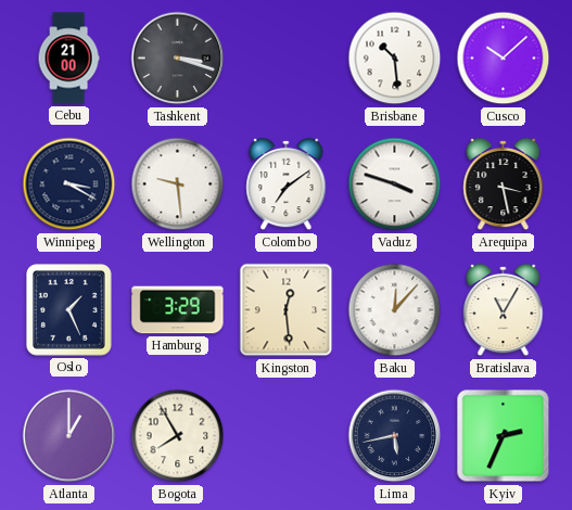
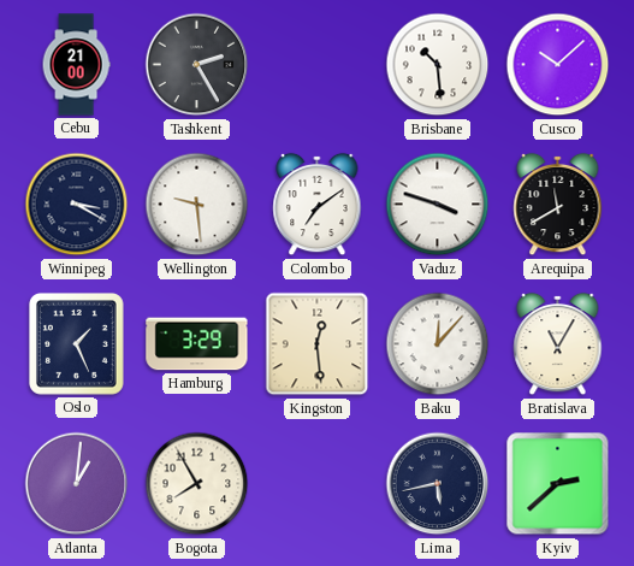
Tashkent: 3:18 -> 2:25 (197, 65)
Arequipa: 3:28 -> 11:40 (558, 205)
Atlanta: 1:00 -> 1:01 (77, 484)
Kyiv: 2:34 -> 2:38 (558, 484)
